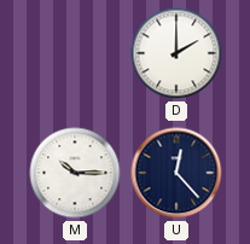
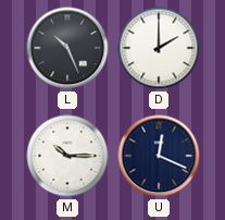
L: none -> 10:26 (67, 48)
U: 12:23 -> 12:19 (159, 156)
